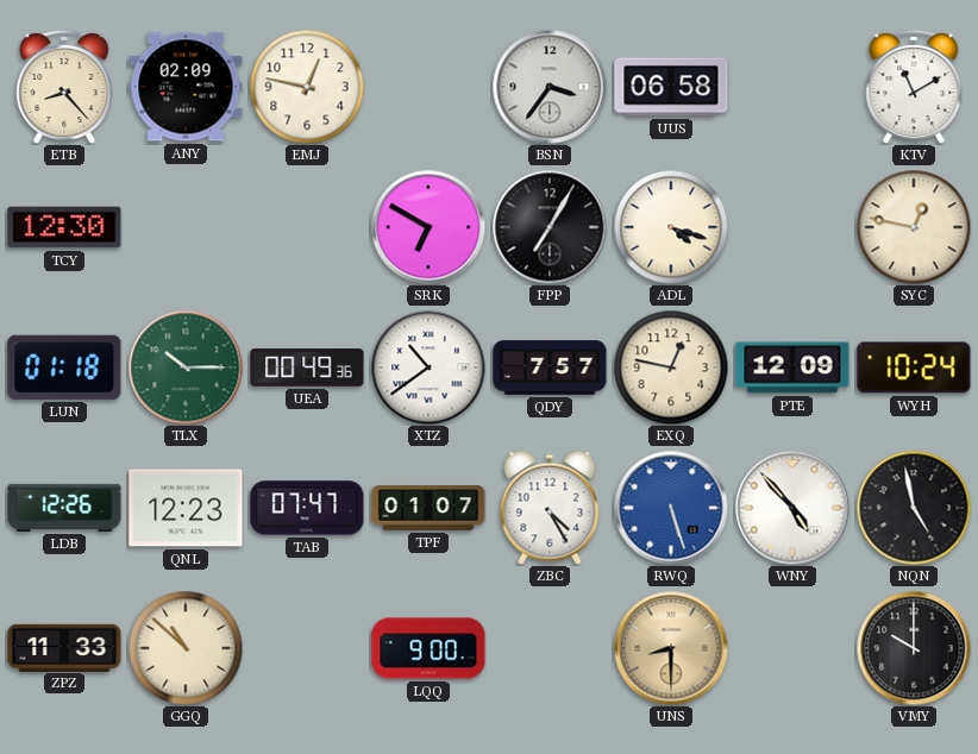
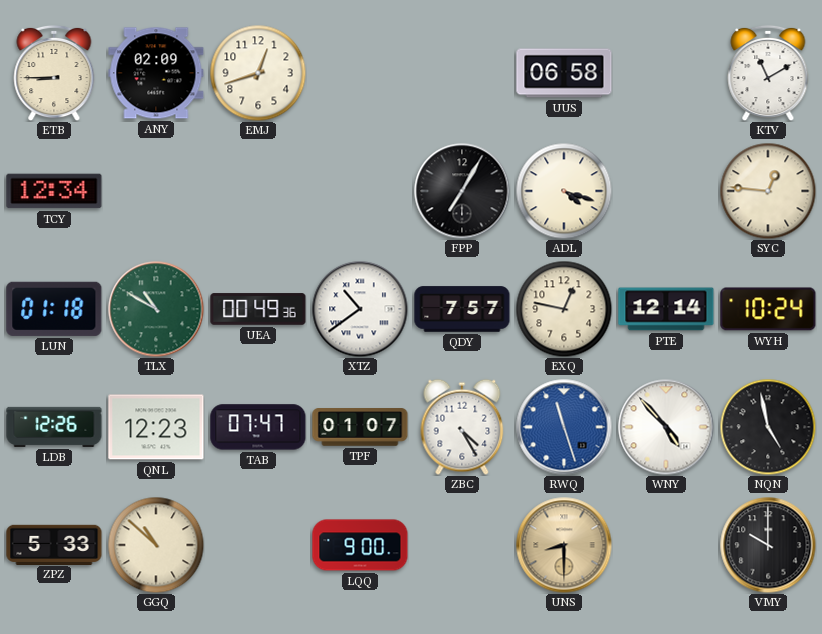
ETB: 8:23 -> 8:45 (54, 73)
EMJ: 12:47 -> 12:42 (258, 73)
BSN: 3:36 -> none (550, 87)
TCY: 12:30 -> 12:34 (54, 191)
SRK: 6:50 -> none (428, 227)
SYC: 12:47 -> 12:46 (768, 191)
TLX: 10:15 -> 10:50 (156, 309)
PTE: 12:09 -> 12:14 (666, 309)
RWQ: 5:27 -> 11:27 (564, 427)
ZPZ: 11:33 -> 5:33 (54, 544)
